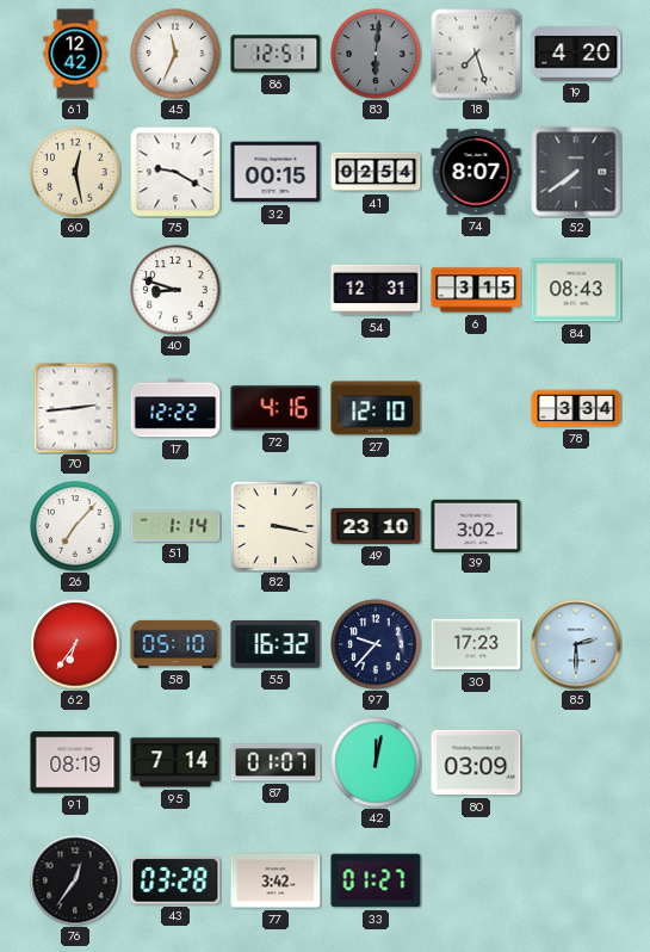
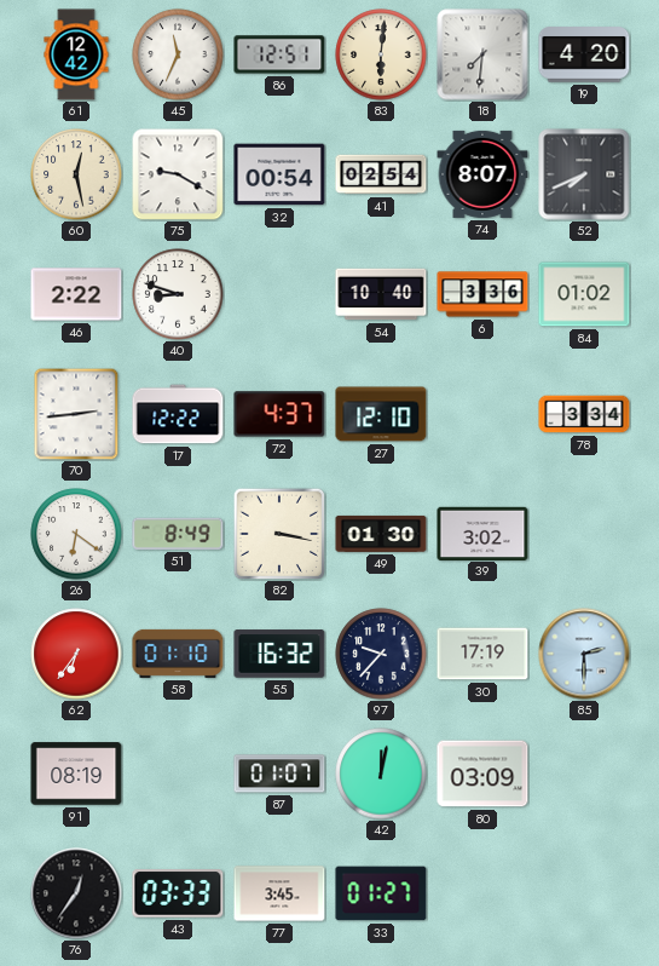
83 dial: grey -> cream (381, 54)
18: 7:27 -> 7:31 (482, 54)
32: 00:15 -> 00:54 (279, 174)
52: 7:39 -> 7:41 (584, 174)
46: none -> 2:22 (76, 294)
54: 12:31 -> 10:40 (381, 294)
6: 3:15 -> 3:36 (482, 294)
84: 08:43 -> 01:02 (584, 294)
72: 4:16 -> 4:37 (279, 414)
26: 7:07 -> 6:21 (76, 534)
51: 1:14 -> 8:49 (178, 534)
49: 23:10 -> 01:30 (381, 534)
58: 05:10 -> 01:10 (178, 654)
30: 17:23 -> 17:19 (482, 654)
95: 7:14 -> none (175, 762)
43: 03:28 -> 03:33 (178, 893)
77: 3:42 -> 3:45 (279, 893)
